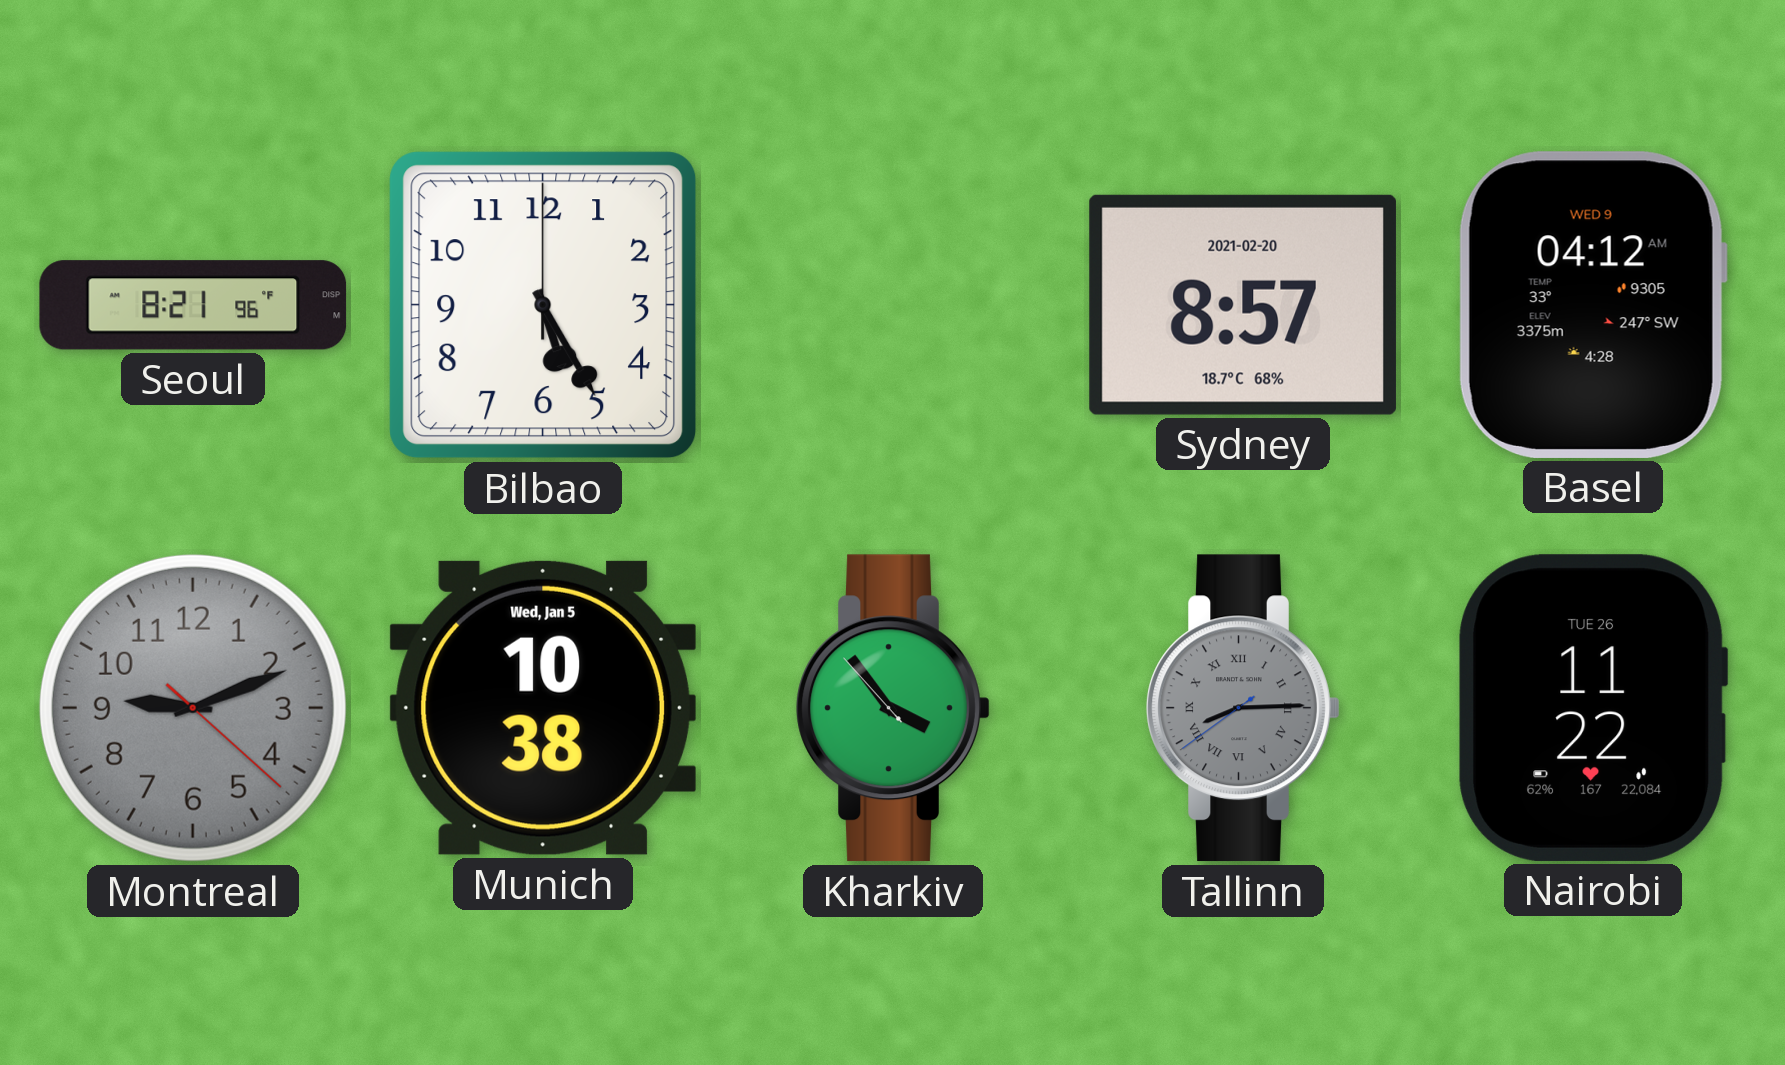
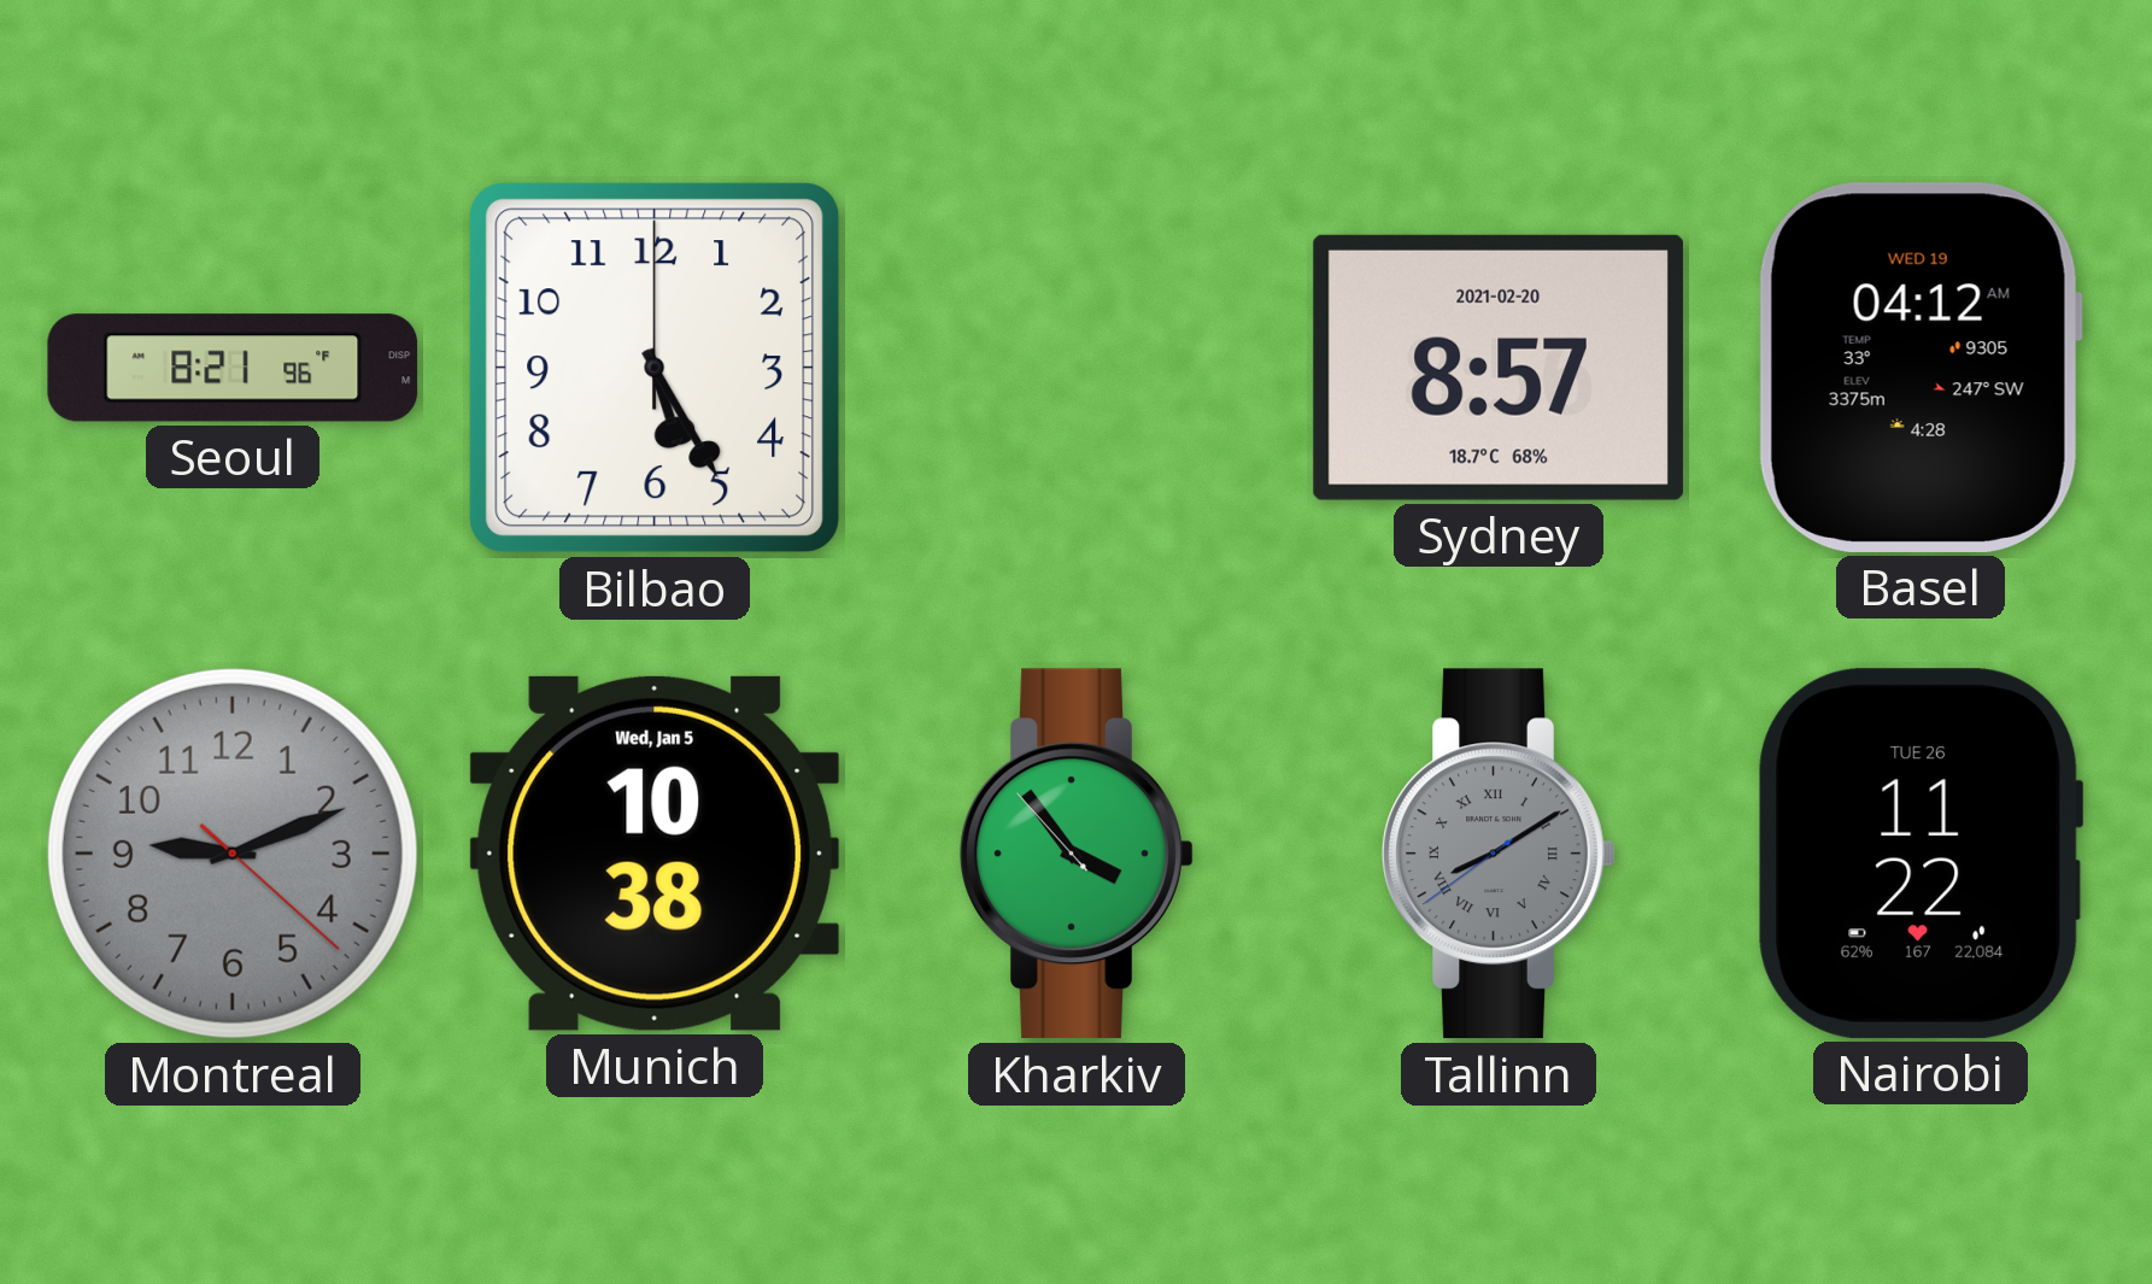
Basel date: WED 9 -> WED 19 (1921, 368)
Tallinn: 8:14 -> 8:09 (1499, 854)
